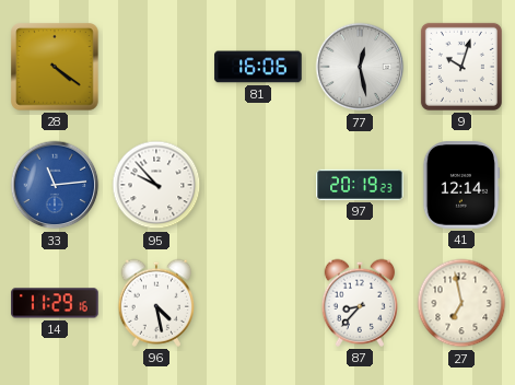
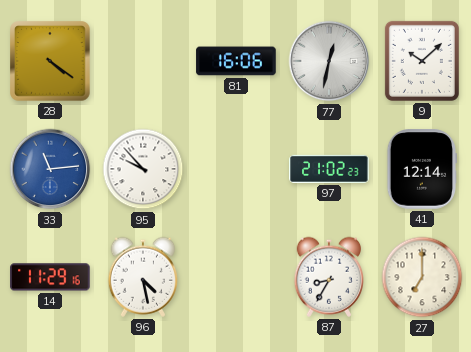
77: 12:28 -> 12:32 (329, 61)
9: 10:03 -> 10:08 (422, 61)
97: 20:19 -> 21:02 (329, 169)
87: 8:37 -> 8:35 (328, 277)
27: 6:58 -> 7:00 (422, 277)
